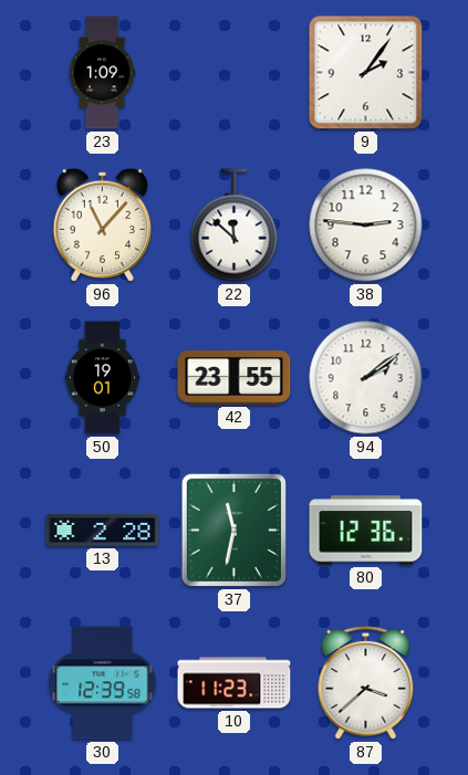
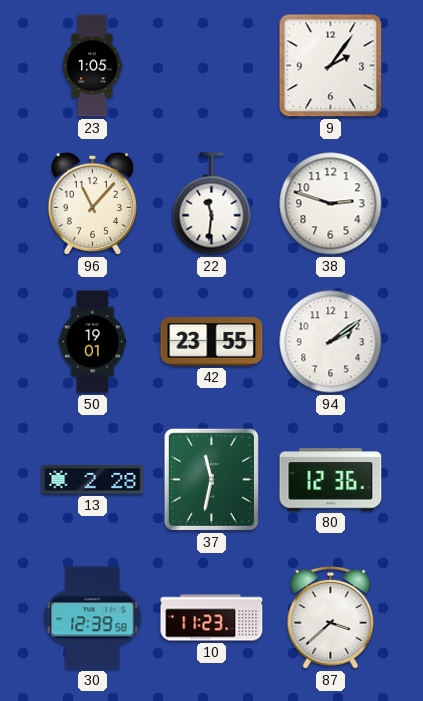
23: 1:09 -> 1:05 (92, 66)
22: 11:52 -> 11:31 (212, 204)
38: 2:46 -> 2:48 (331, 204)
